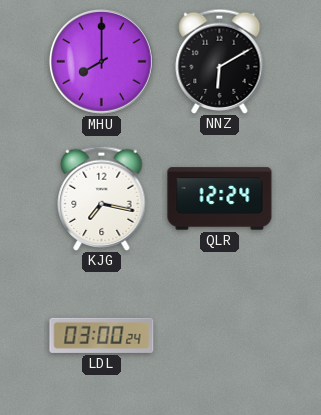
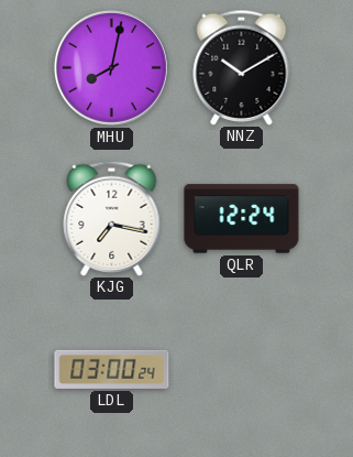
MHU: 8:00 -> 8:02 (111, 67)
NNZ: 6:10 -> 10:10 (242, 67)
